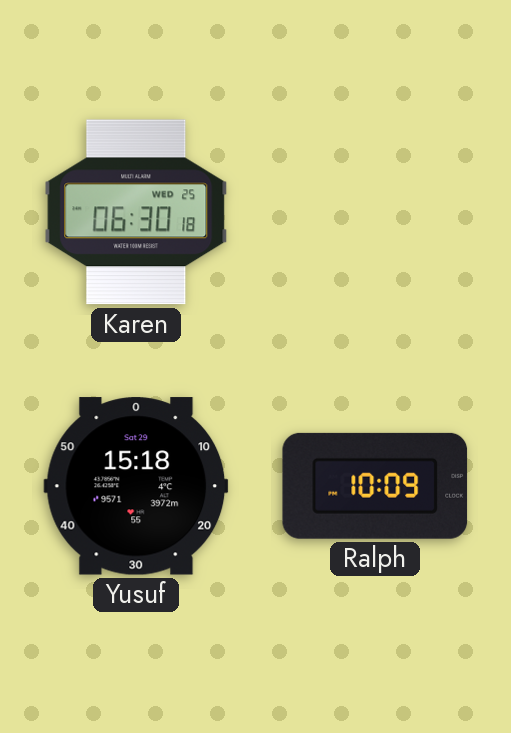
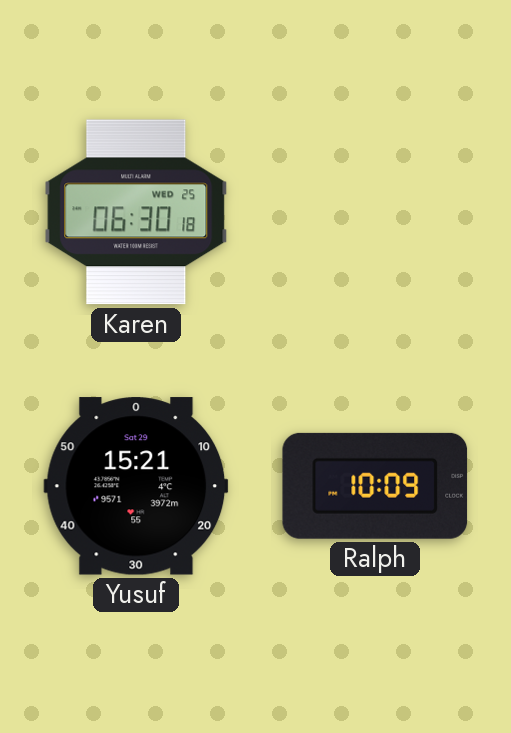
Yusuf: 15:18 -> 15:21 (136, 486)
